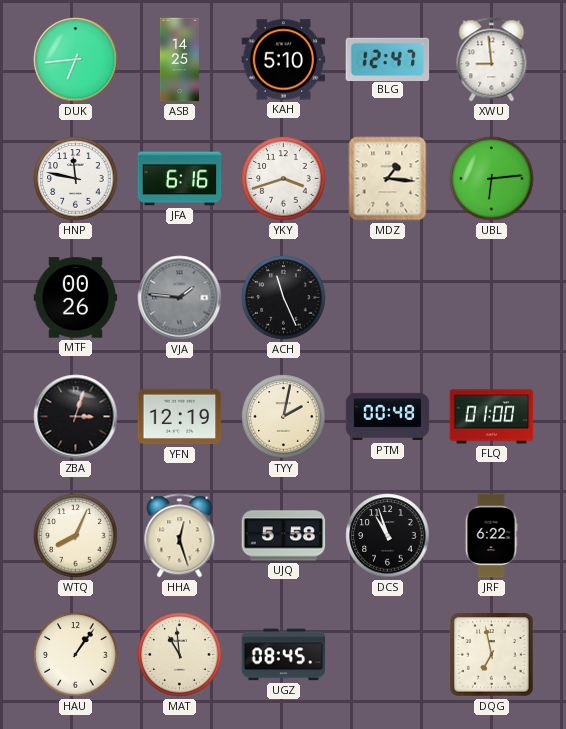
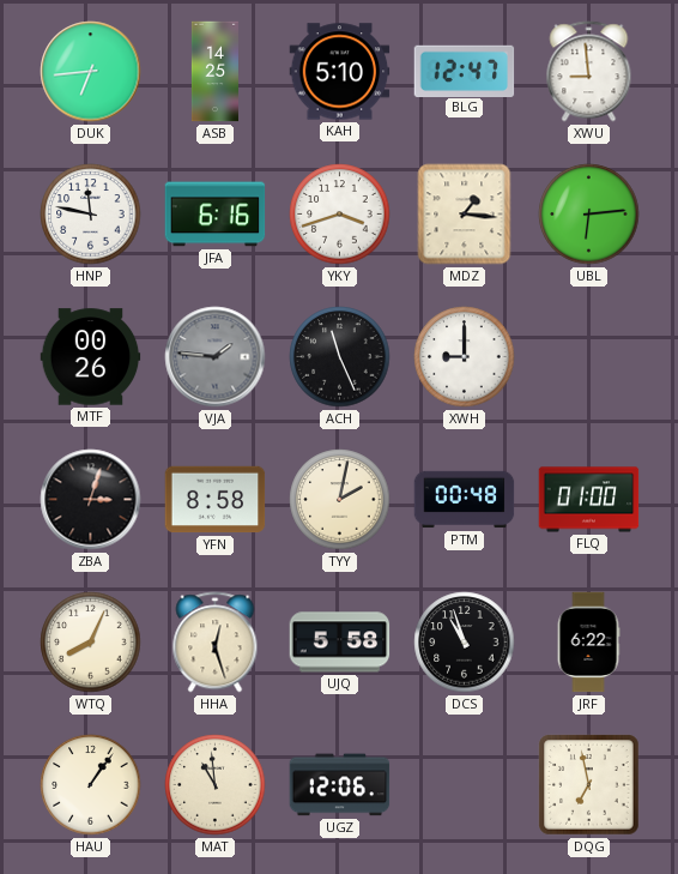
XWH: none -> 9:00 (465, 357)
YFN: 12:19 -> 8:58 (216, 500)
UGZ: 08:45 -> 12:06 (340, 785)
